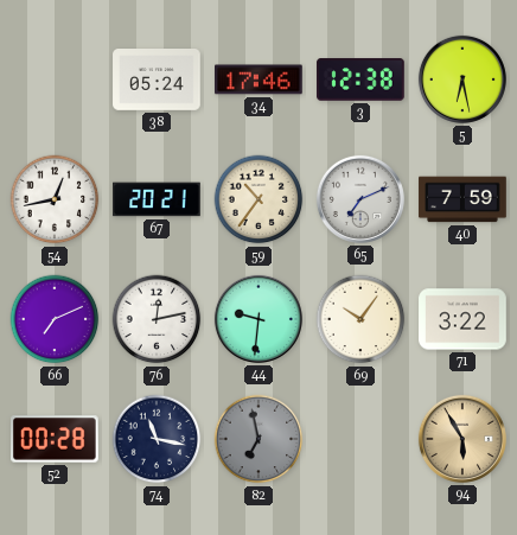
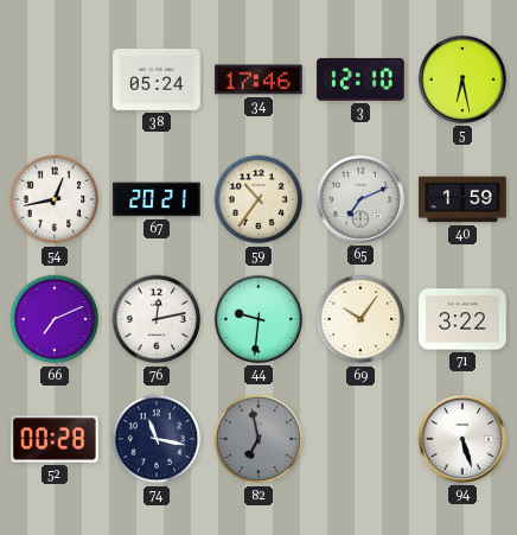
3: 12:38 -> 12:10 (360, 79)
40: 7:59 -> 1:59 (462, 199)
94: 5:55 -> 5:27 (462, 439)
94 dial: champagne -> white (462, 439)
